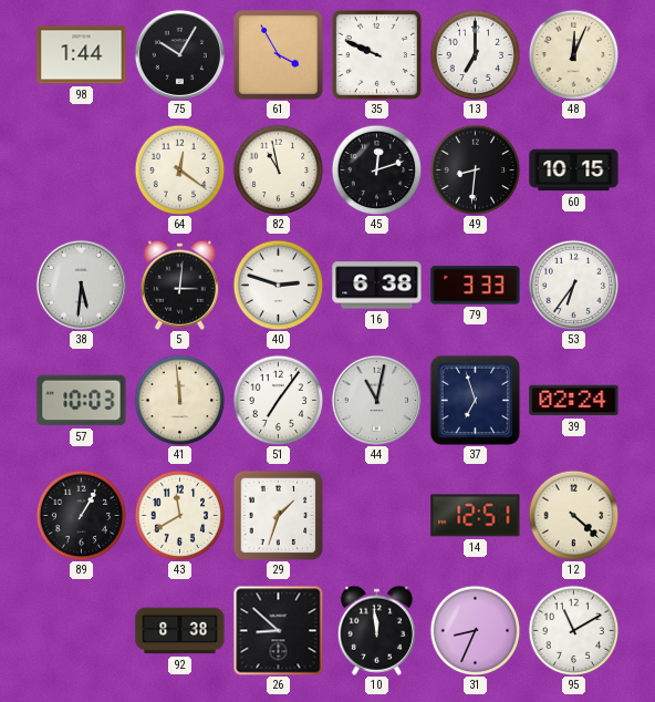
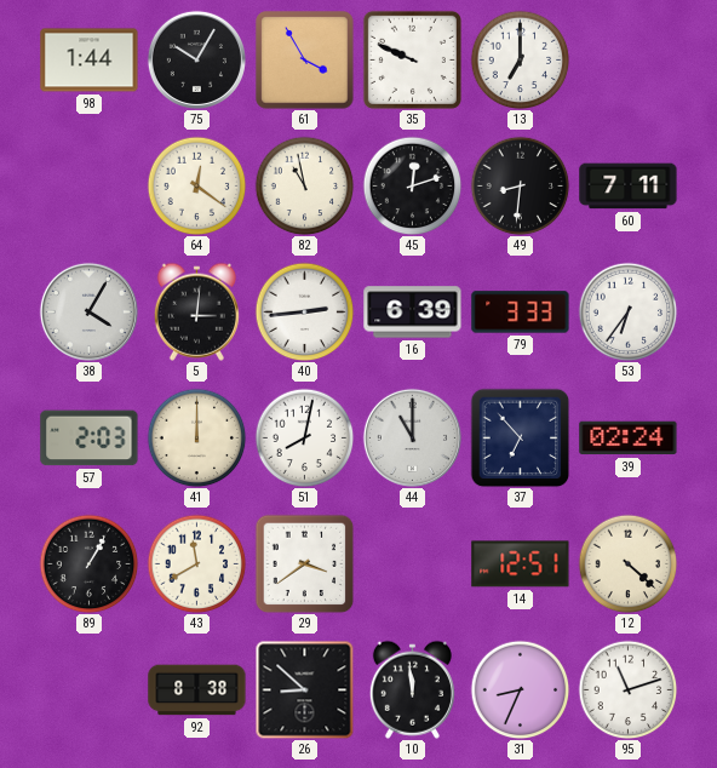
48: 12:04 -> none (573, 54)
60: 10:15 -> 7:11 (629, 187)
38: 5:31 -> 4:05 (88, 311)
40: 2:48 -> 2:44 (304, 311)
16: 6:38 -> 6:39 (413, 313)
57: 10:03 -> 2:03 (90, 439)
41: 11:59 -> 12:00 (196, 437)
51: 7:06 -> 8:02 (304, 437)
44: 11:02 -> 11:00 (412, 437)
37: 6:57 -> 6:53 (520, 437)
29: 1:33 -> 3:39 (304, 563)
95: 11:10 -> 11:12 (627, 689)
